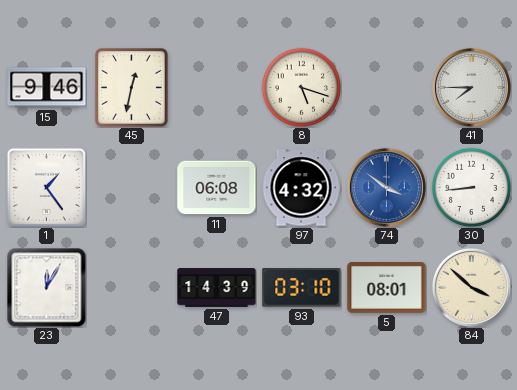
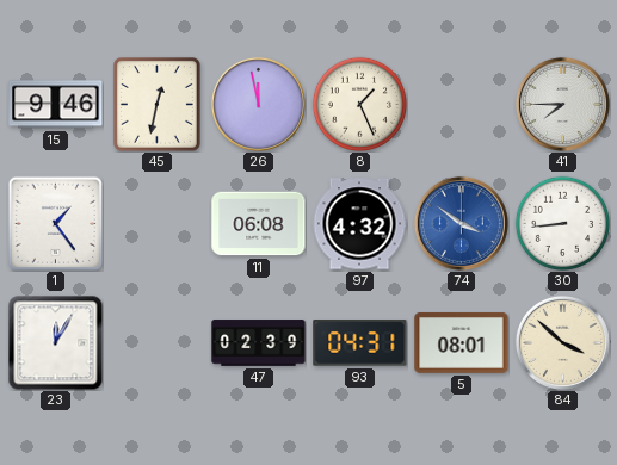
26: none -> 11:58 (258, 104)
8: 5:18 -> 1:26 (359, 104)
47: 14:39 -> 02:39 (259, 343)
93: 03:10 -> 04:31 (360, 343)
